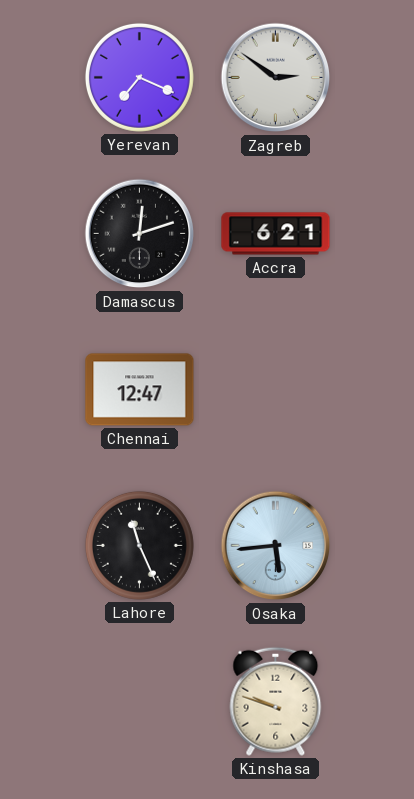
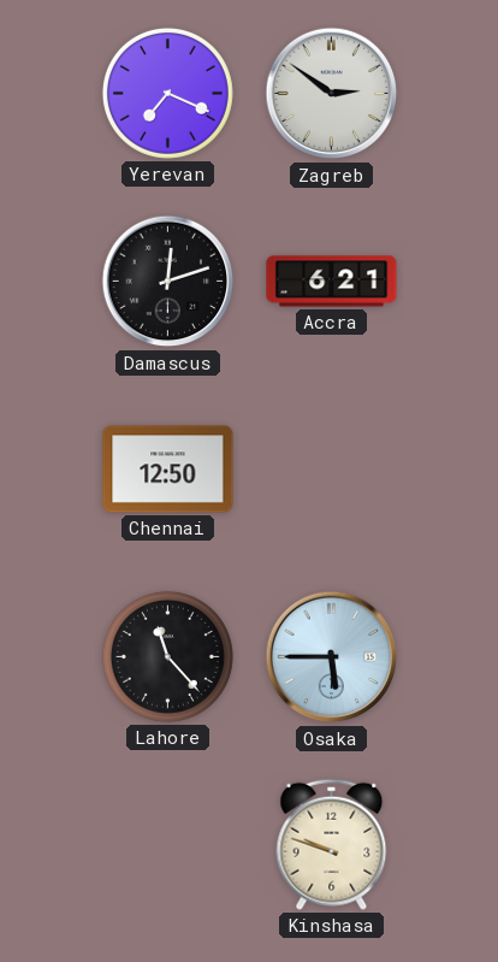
Chennai: 12:47 -> 12:50 (168, 470)
Lahore: 11:26 -> 11:23 (167, 656)
Osaka: 5:44 -> 5:45 (332, 657)
